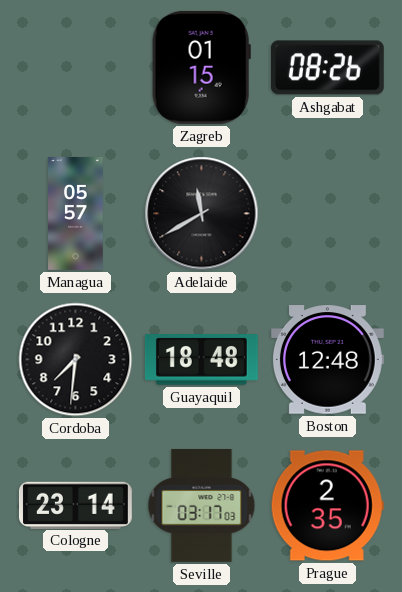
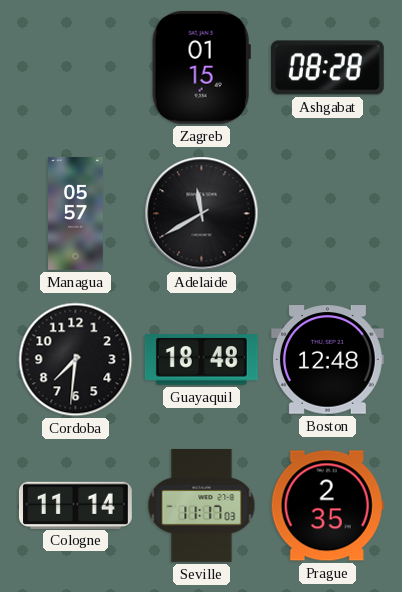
Ashgabat: 08:26 -> 08:28 (327, 68)
Cologne: 23:14 -> 11:14 (75, 505)
Seville: 03:17 -> 11:17 (202, 505)
